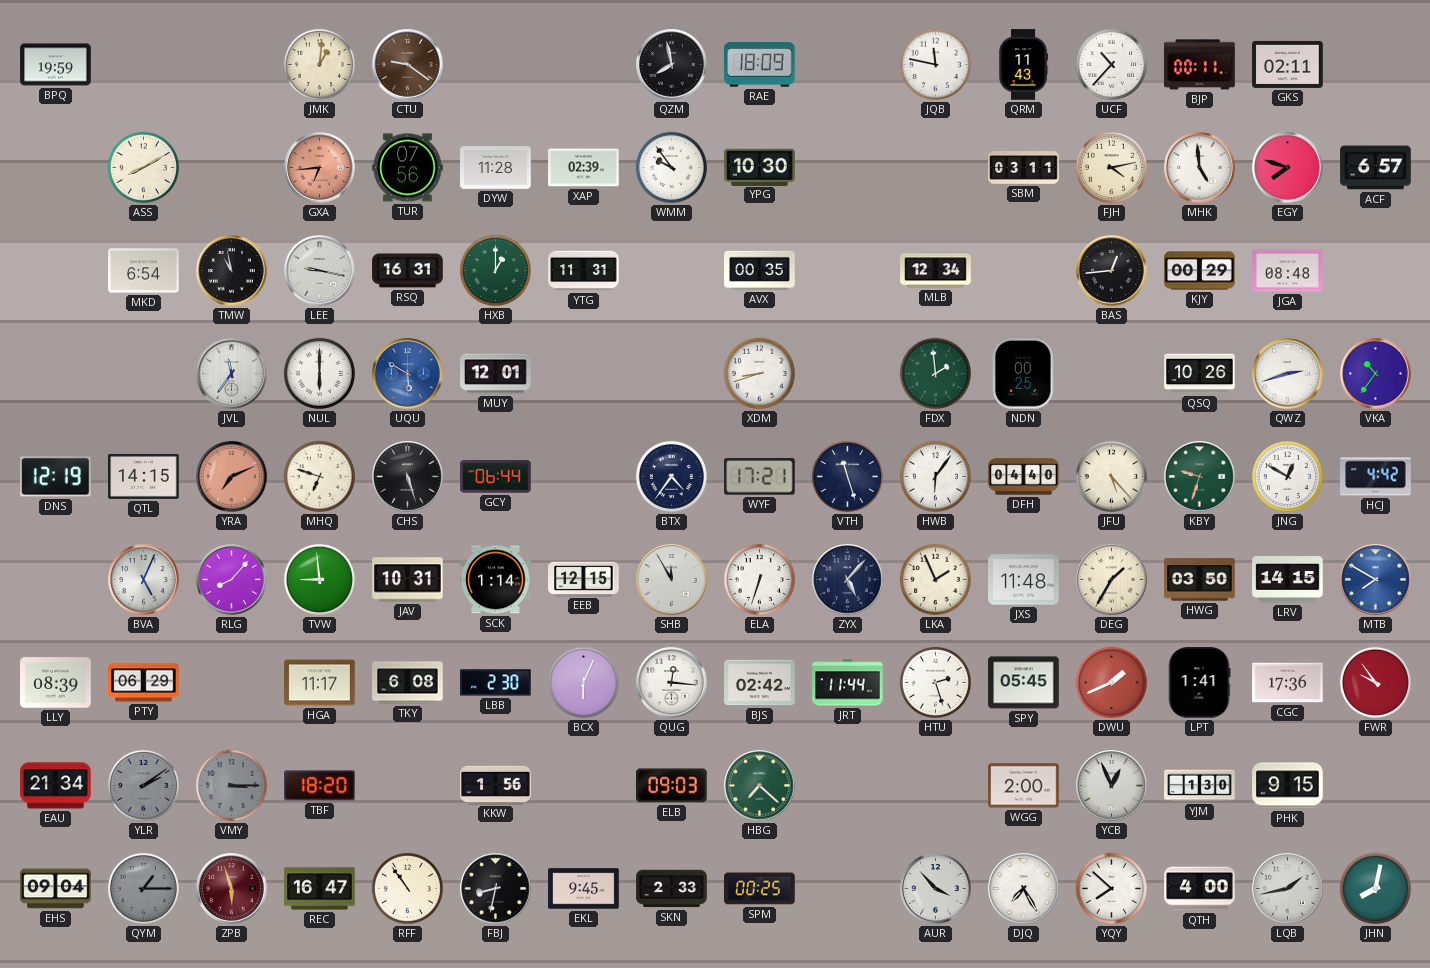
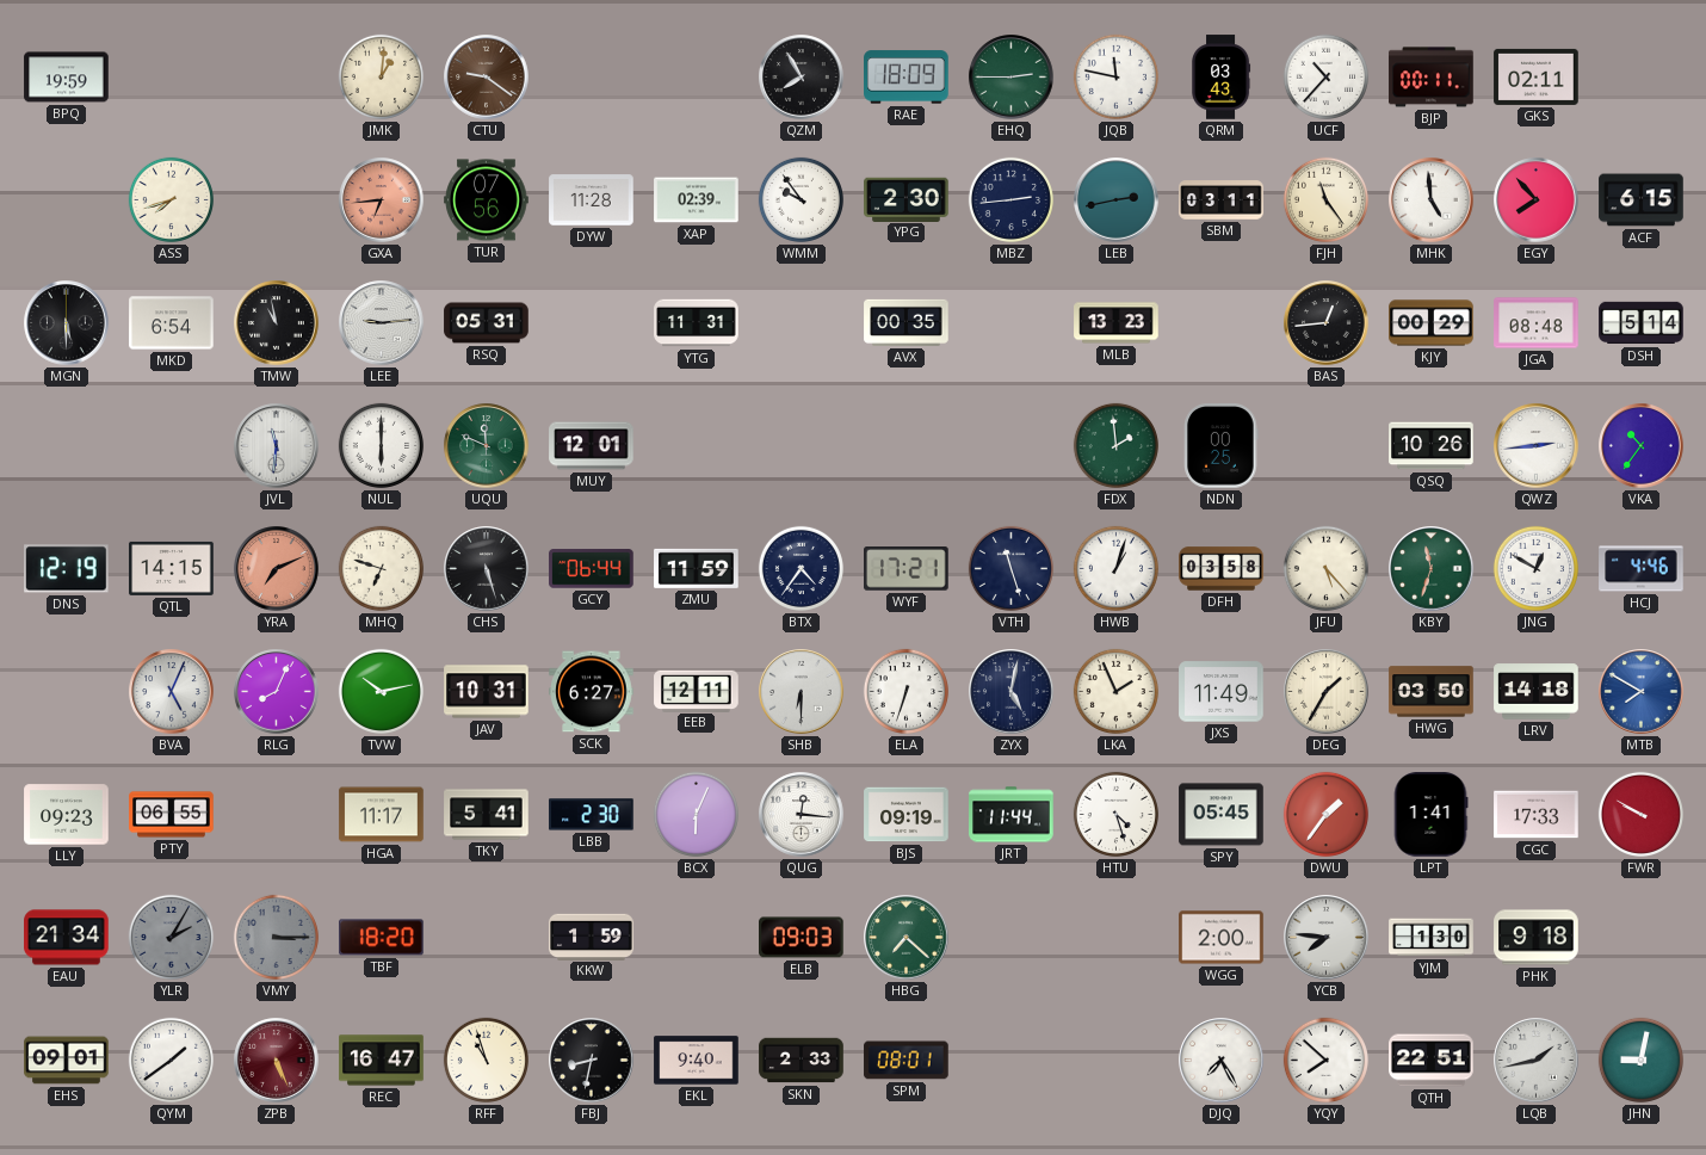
QZM: 7:58 -> 7:55 (802, 78)
EHQ: none -> 2:45 (1012, 78)
QRM: 11:43 -> 03:43 (1222, 78)
ASS: 8:10 -> 7:42 (171, 199)
YPG: 10:30 -> 2:30 (907, 199)
MBZ: none -> 2:44 (1010, 199)
LEB: none -> 2:43 (1117, 200)
FJH: 4:13 -> 11:24 (1325, 199)
EGY: 7:48 -> 7:53 (1537, 200)
ACF: 6:57 -> 6:15 (1642, 200)
MGN: none -> 5:30 (67, 323)
LEE: 9:17 -> 9:14 (382, 323)
RSQ: 16:31 -> 05:31 (487, 323)
HXB: 1:00 -> none (495, 270)
MLB: 12:34 -> 13:23 (1117, 323)
DSH: none -> 5:14 (1642, 323)
JVL: 11:36 -> 11:31 (277, 446)
UQU: 5:50 -> 11:49 (487, 446)
UQU dial: blue -> green (487, 446)
XDM: 8:42 -> none (759, 373)
QWZ: 2:42 -> 2:44 (1537, 446)
ZMU: none -> 11:59 (697, 568)
HWB: 6:06 -> 1:03 (1115, 568)
DFH: 04:40 -> 03:58 (1222, 569)
KBY: 9:33 -> 11:33 (1432, 569)
HCJ: 4:42 -> 4:46 (1642, 569)
RLG: 8:07 -> 8:04 (277, 692)
TVW: 8:59 -> 10:13 (381, 691)
SCK: 1:14 -> 6:27 (592, 692)
EEB: 12:15 -> 12:11 (697, 691)
SHB: 11:55 -> 6:30 (802, 692)
ZYX: 5:07 -> 5:02 (1012, 692)
JXS: 11:48 -> 11:49 (1222, 692)
LRV: 14:15 -> 14:18 (1537, 692)
LLY: 08:39 -> 09:23 (67, 815)
PTY: 06:29 -> 06:55 (172, 815)
TKY: 6:08 -> 5:41 (487, 815)
BJS: 02:42 -> 09:19 (907, 815)
HTU: 2:27 -> 4:27 (1115, 814)
DWU: 1:41 -> 1:36 (1325, 814)
CGC: 17:36 -> 17:33 (1537, 815)
FWR: 9:54 -> 9:50 (1640, 814)
YLR: 2:09 -> 2:05 (171, 937)
KKW: 1:56 -> 1:59 (592, 937)
YCB: 12:56 -> 7:46 (1327, 938)
PHK: 9:15 -> 9:18 (1537, 938)
EHS: 09:04 -> 09:01 (67, 1061)
QYM: 1:15 -> 1:39 (171, 1060)
QYM dial: grey -> white (171, 1060)
ZPB: 5:57 -> 5:26 (277, 1061)
RFF: 10:54 -> 10:57 (486, 1060)
EKL: 9:45 -> 9:40 (697, 1061)
SPM: 00:25 -> 08:01 (907, 1061)
AUR: 3:53 -> none (936, 889)
QTH: 4:00 -> 22:51 (1432, 1061)
JHN: 8:02 -> 9:02 (1640, 1060)
